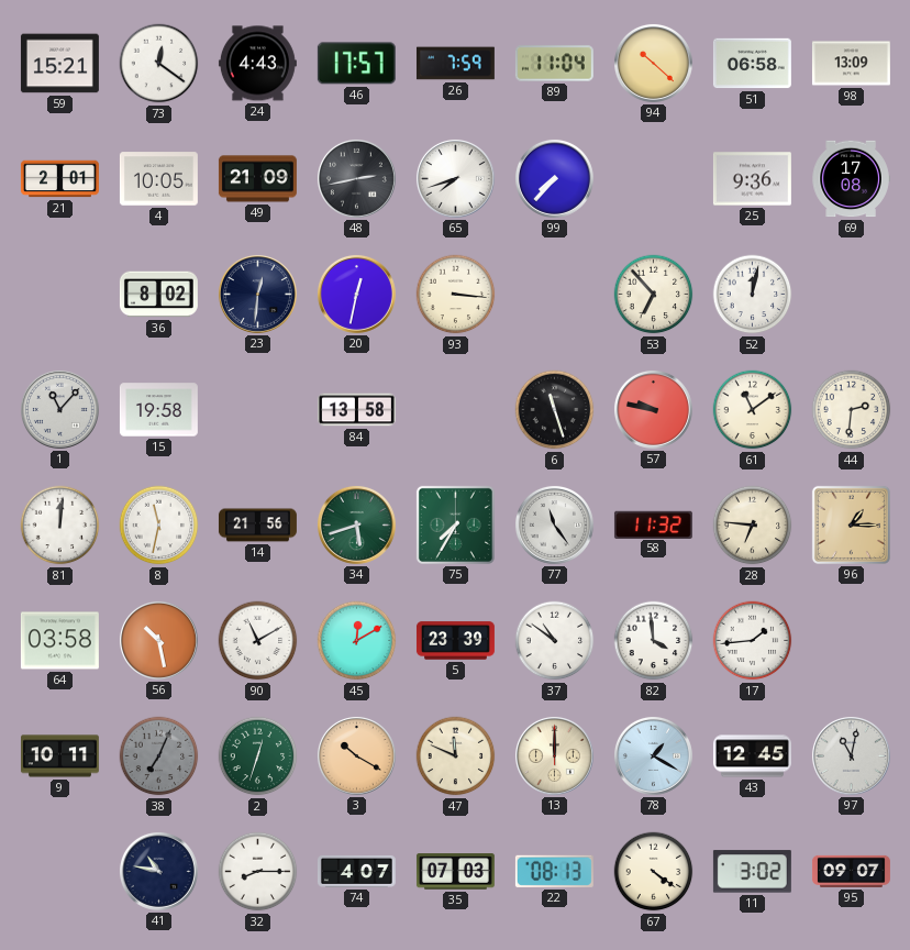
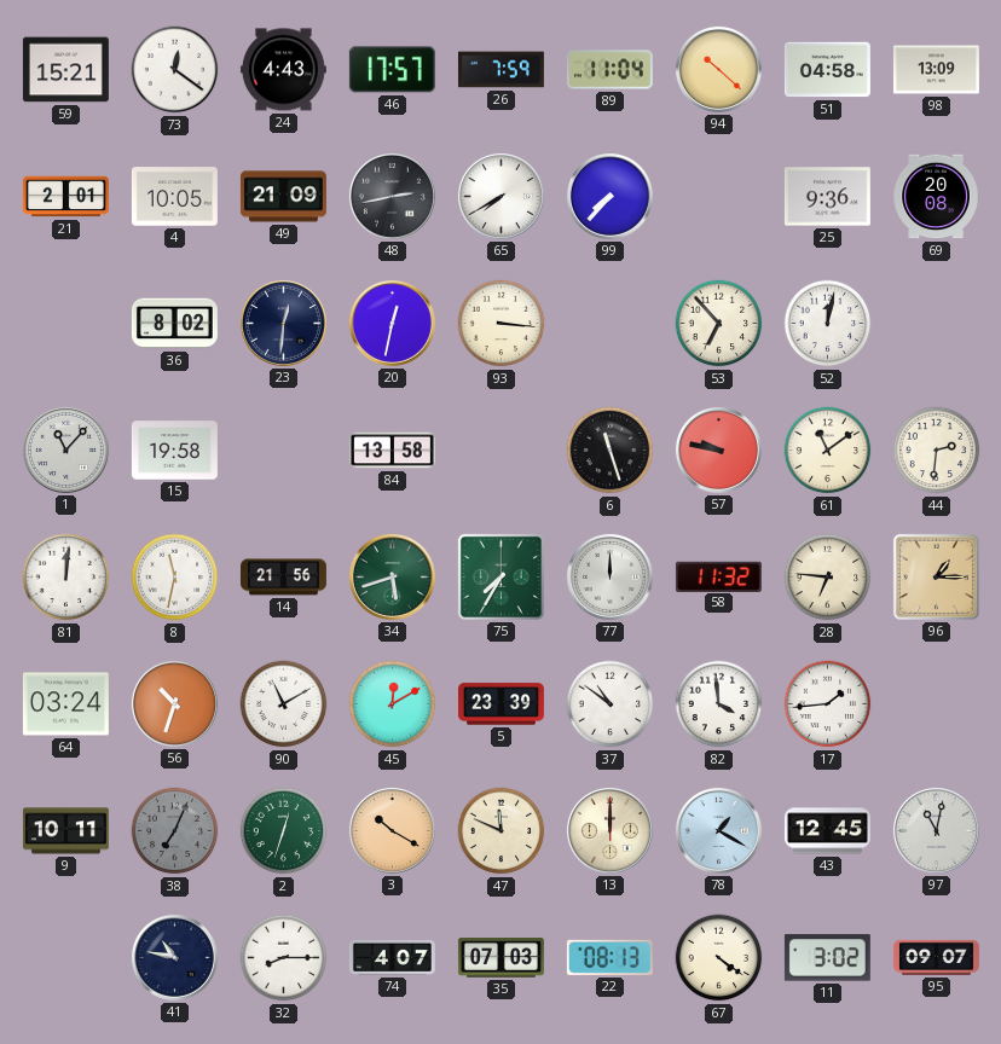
51: 06:58 -> 04:58 (827, 70)
65: 7:42 -> 7:40 (500, 196)
69: 17:08 -> 20:08 (936, 197)
77: 11:24 -> 12:00 (609, 576)
64: 03:58 -> 03:24 (65, 704)
56: 10:28 -> 10:33 (174, 703)
